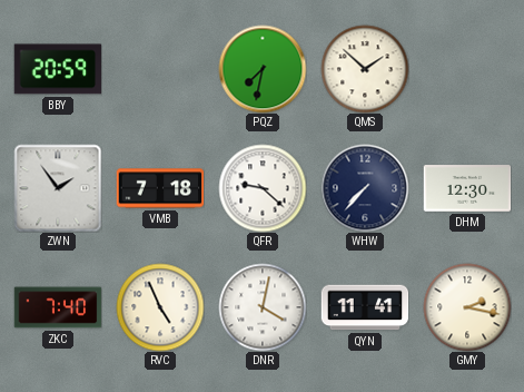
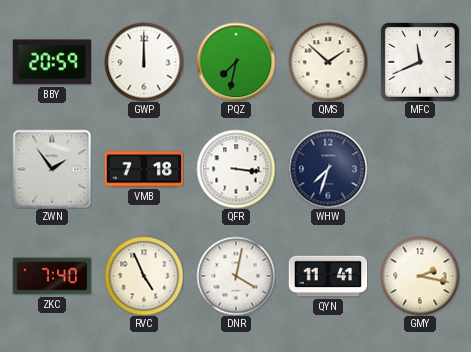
GWP: none -> 12:00 (144, 62)
MFC: none -> 11:41 (420, 62)
QFR: 9:22 -> 3:16 (236, 169)
WHW: 7:37 -> 7:33 (328, 169)
DHM: 12:30 -> none (467, 188)
